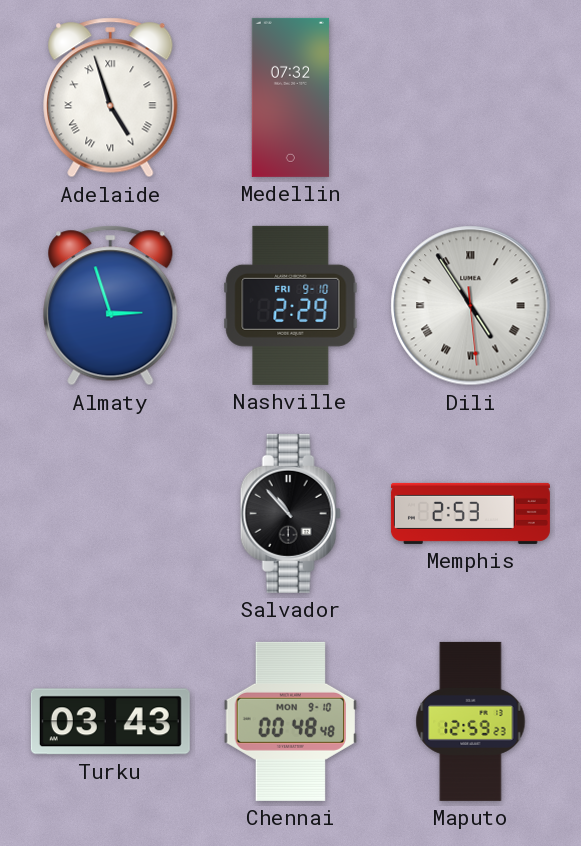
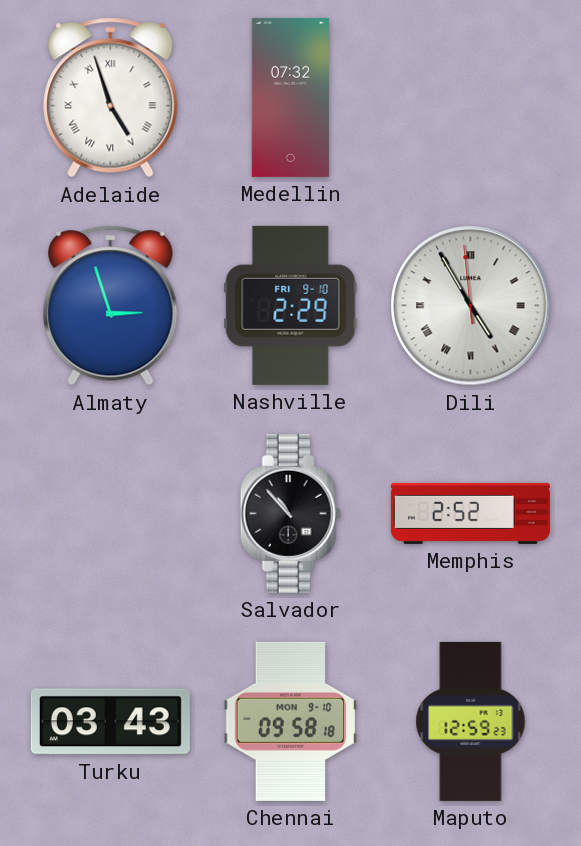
Dili: 4:54:29 -> 4:54:59 (471, 306)
Memphis: 2:53 -> 2:52 (470, 513)
Chennai: 00:48 -> 09:58 (291, 721)
